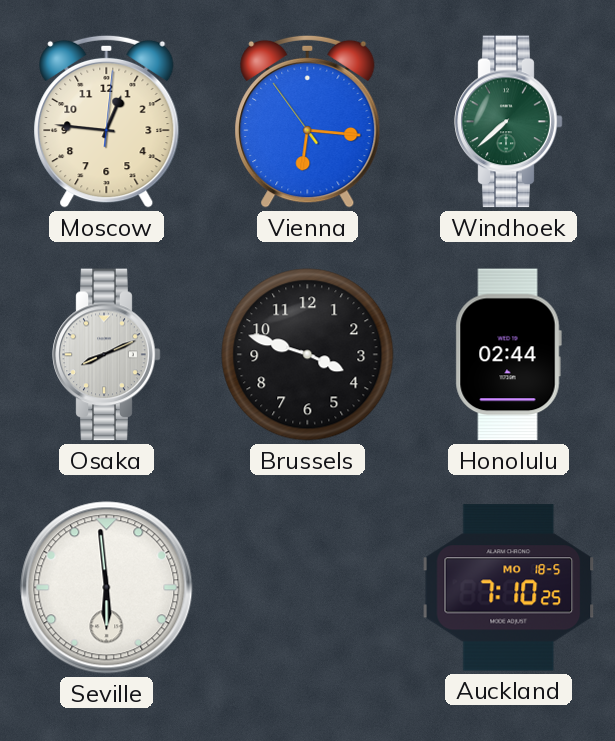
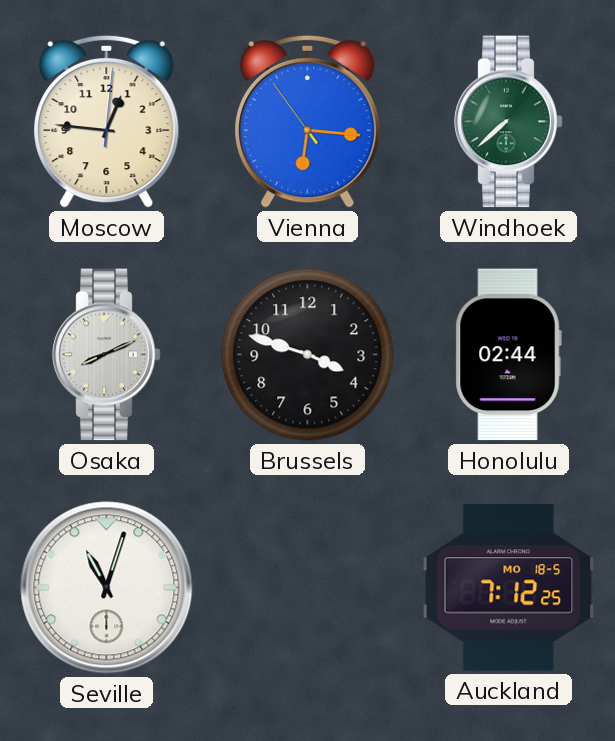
Seville: 5:59 -> 11:03 (107, 588)
Auckland: 7:10 -> 7:12 (509, 588)
